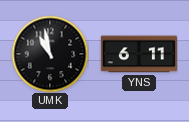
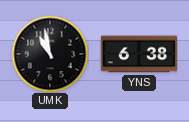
YNS: 6:11 -> 6:38 (138, 54)
